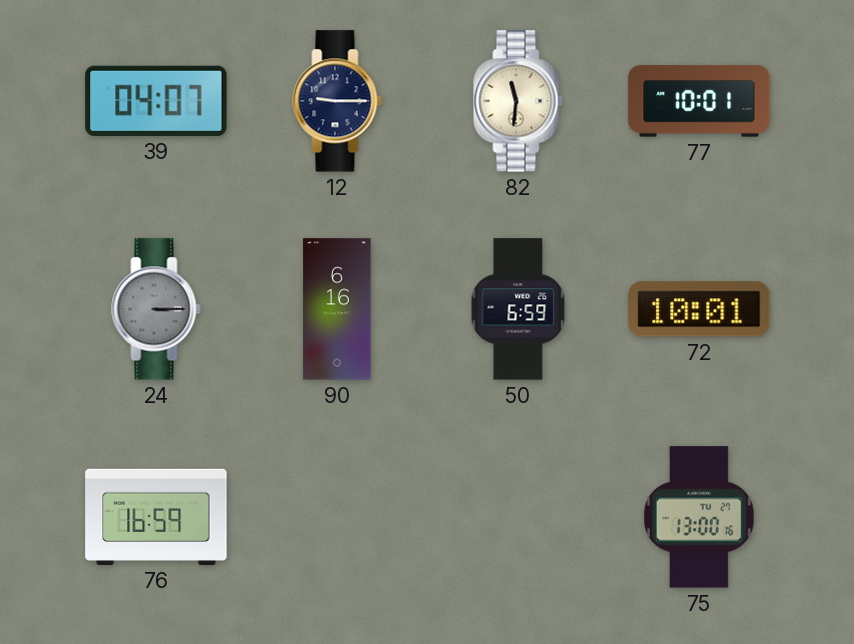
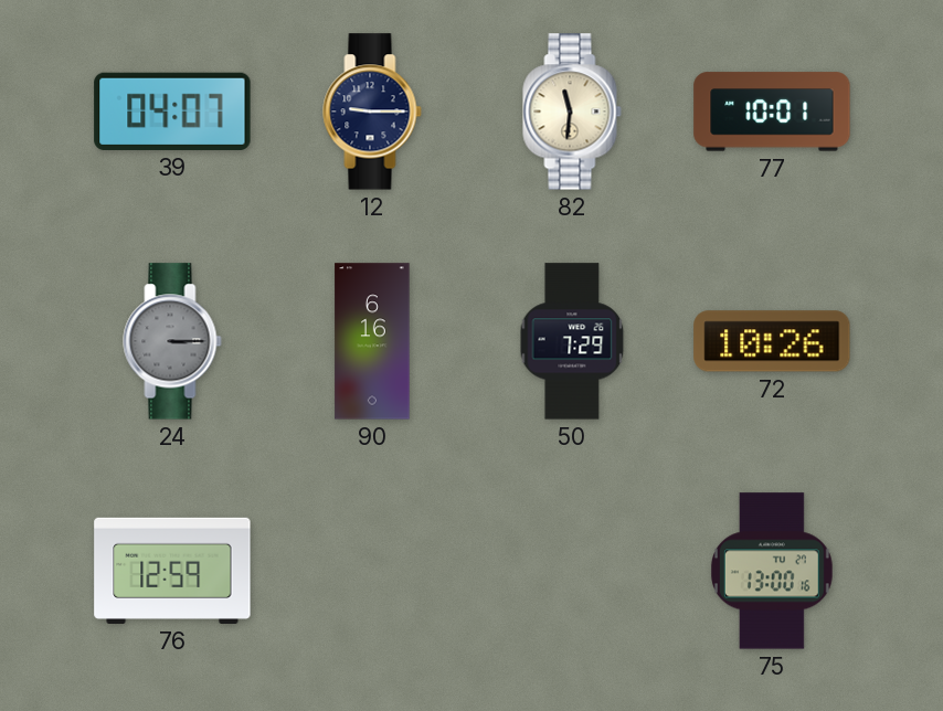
50: 6:59 -> 7:29 (572, 341)
72: 10:01 -> 10:26 (772, 341)
76: 16:59 -> 12:59 (172, 571)
